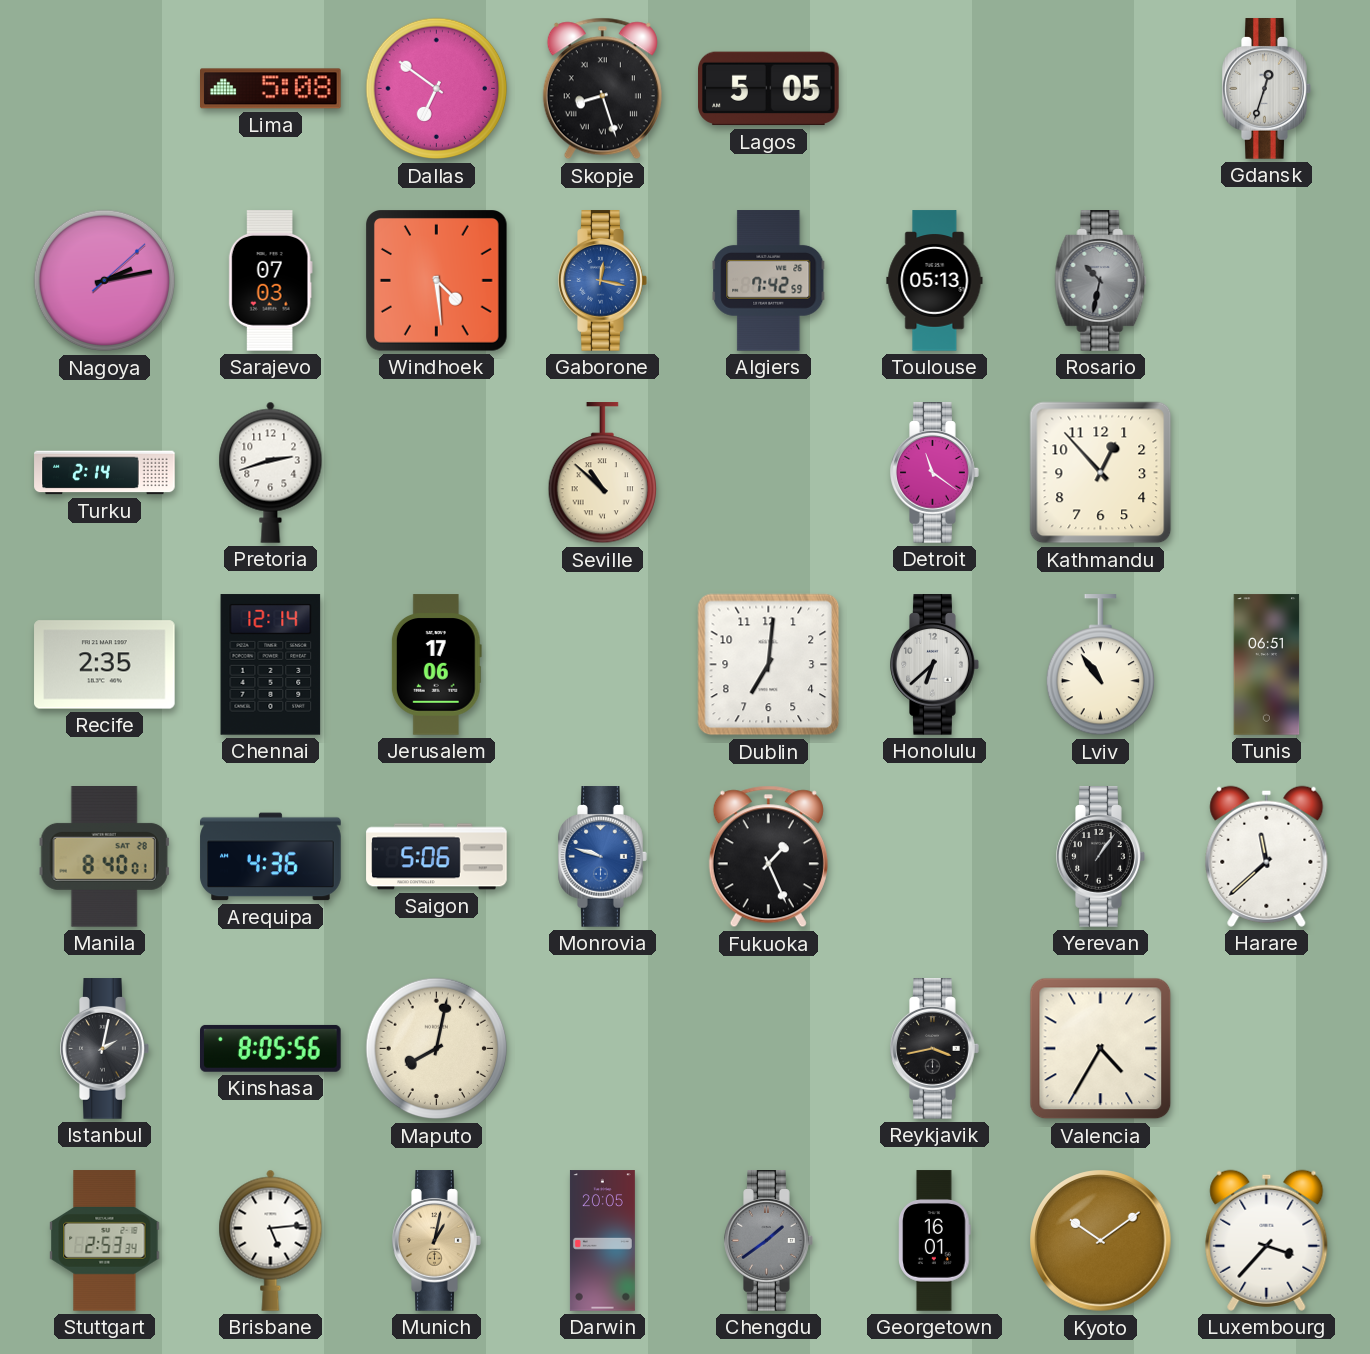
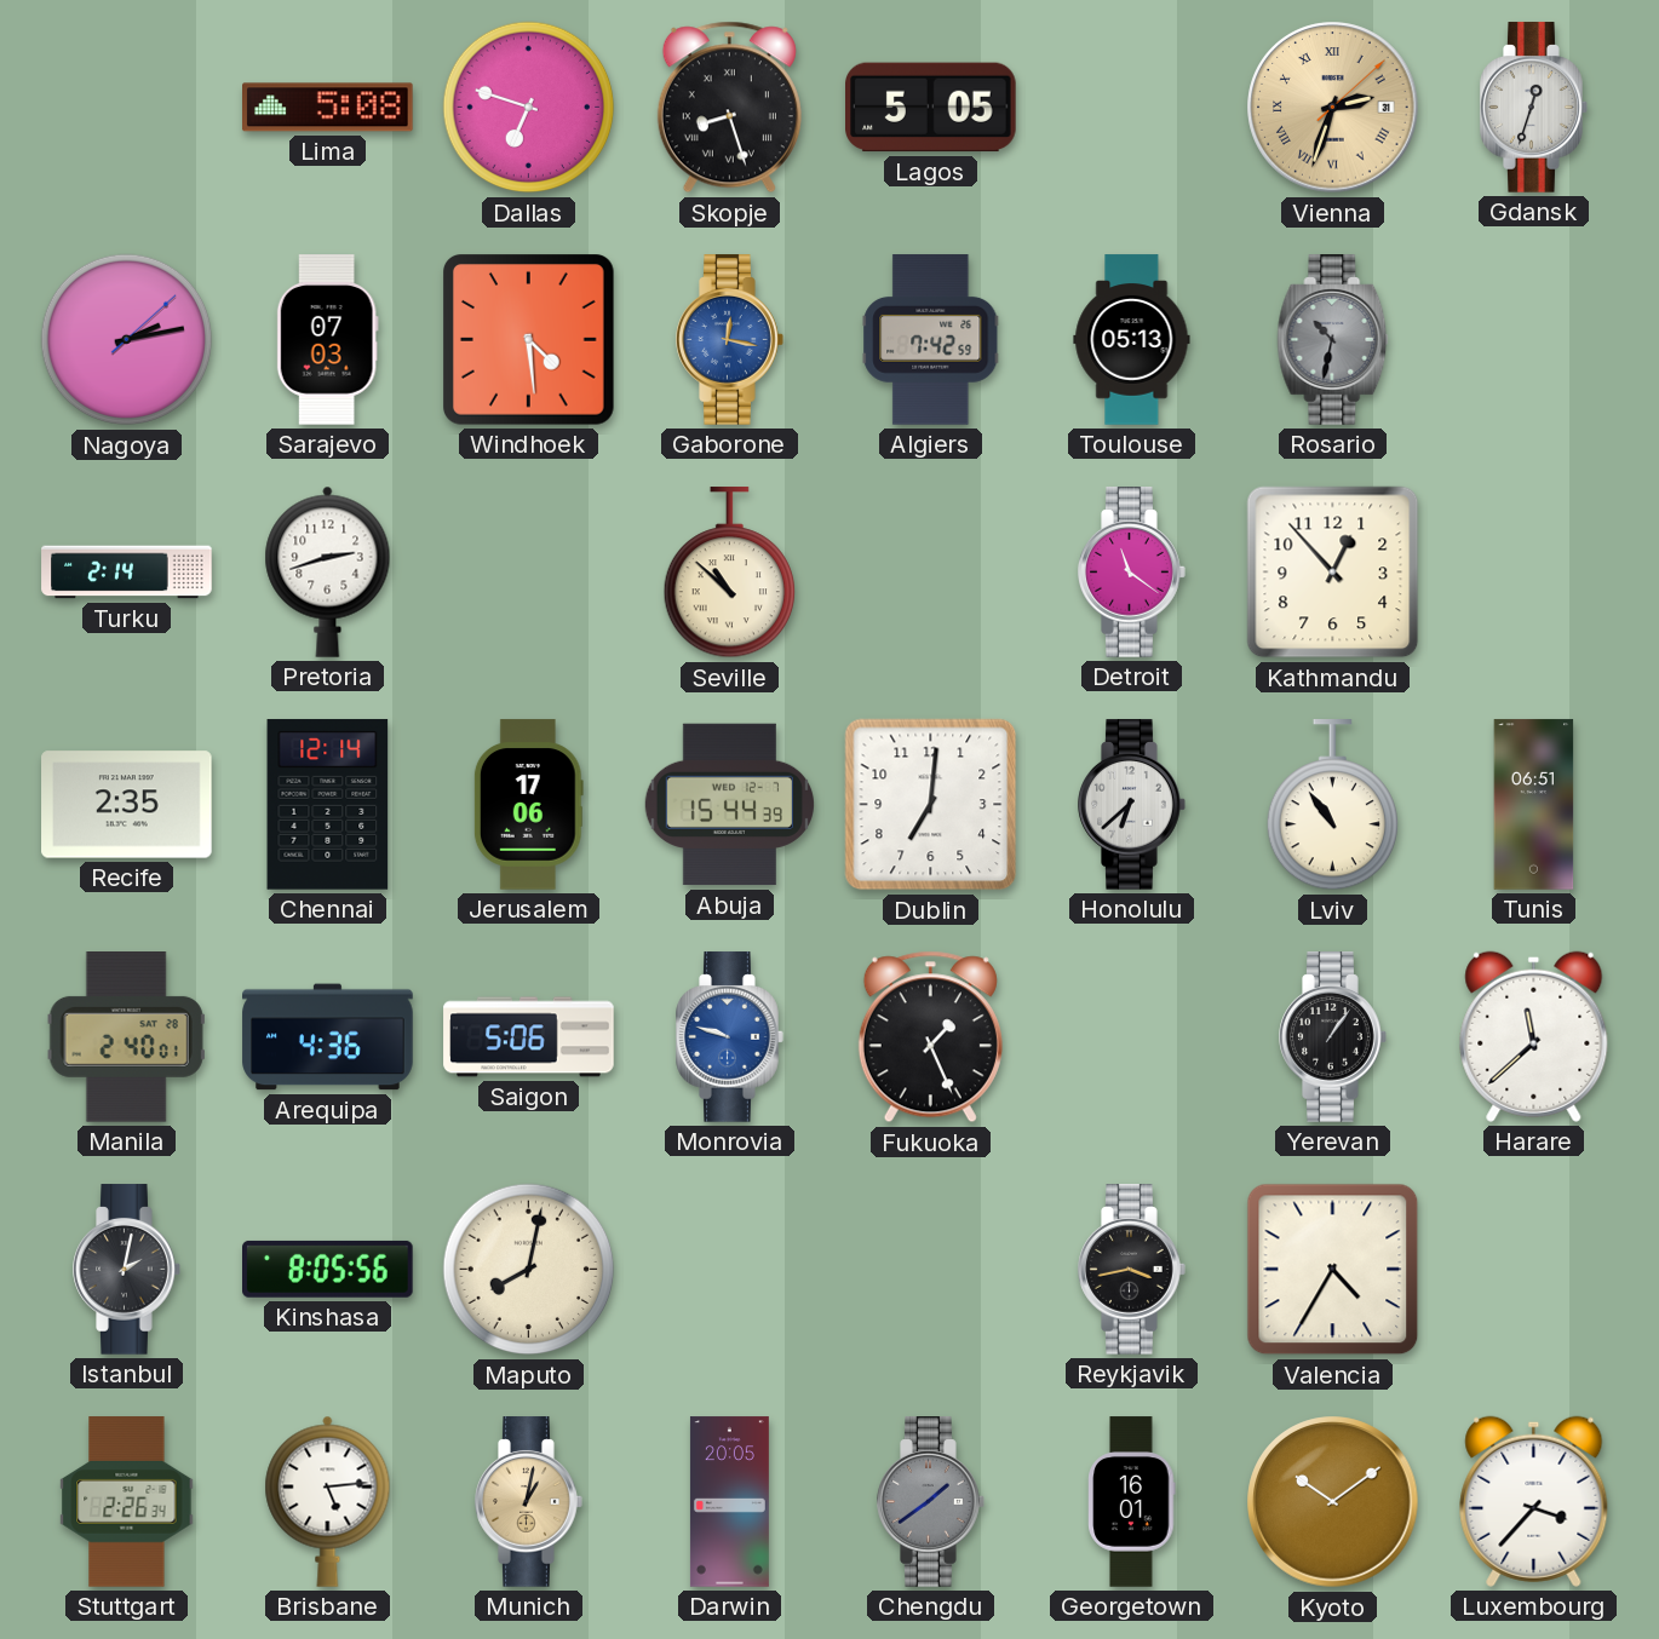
Dallas: 6:51 -> 6:48 (529, 108)
Vienna: none -> 2:33 (1333, 108)
Abuja: none -> 15:44 (729, 805)
Manila: 8:40 -> 2:40 (126, 1037)
Stuttgart: 2:53 -> 2:26 (127, 1502)
